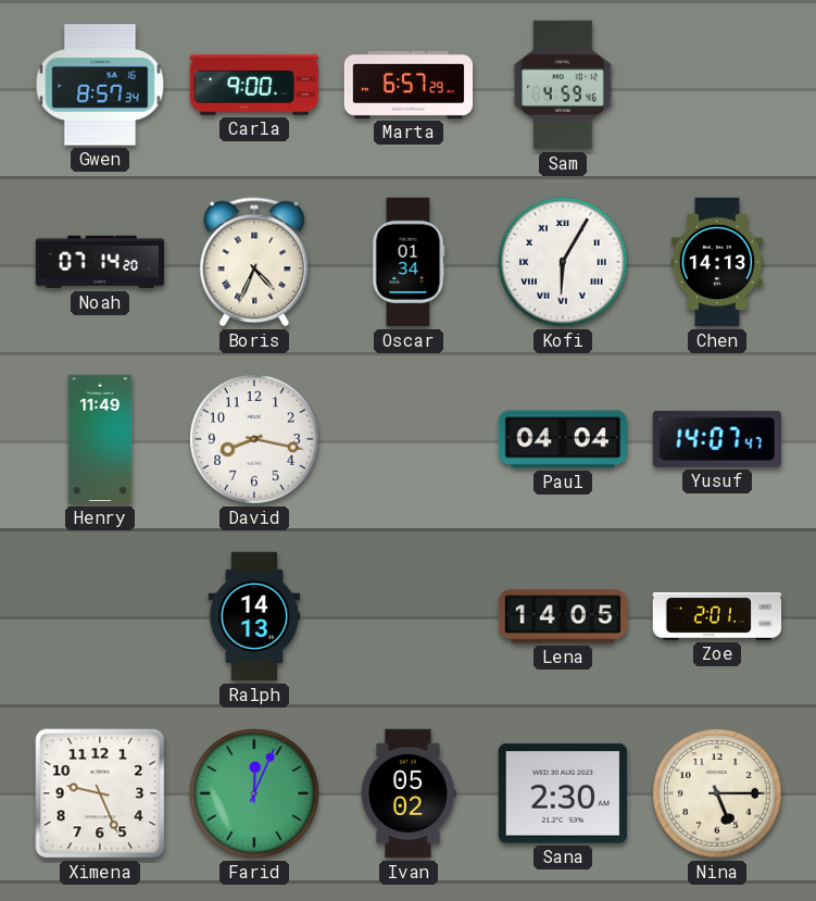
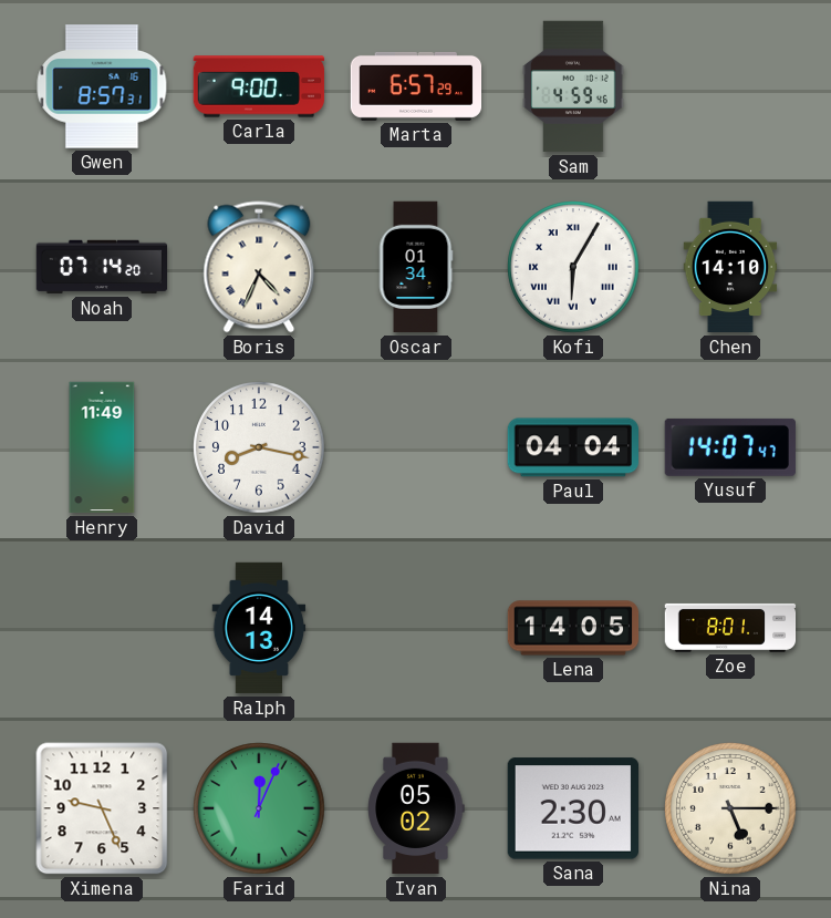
Gwen: 8:57:34 -> 8:57:31 (102, 86)
Chen: 14:13 -> 14:10 (730, 267)
Zoe: 2:01 -> 8:01 (730, 628)
